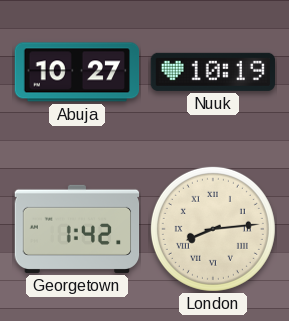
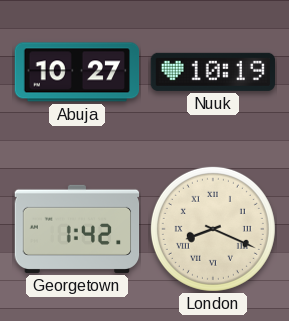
London: 8:14 -> 8:19 (213, 229)
